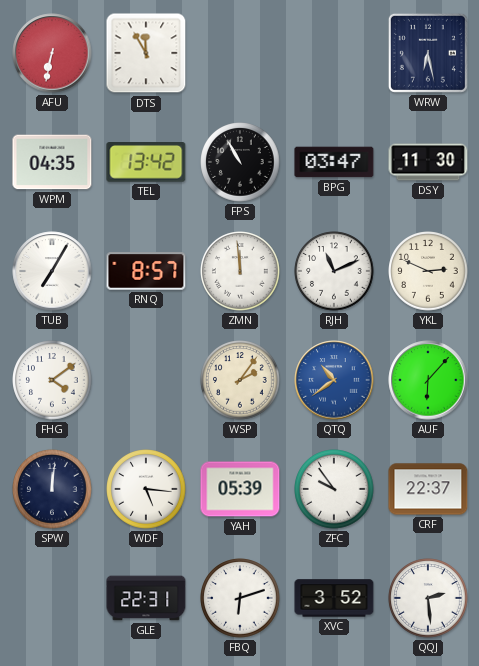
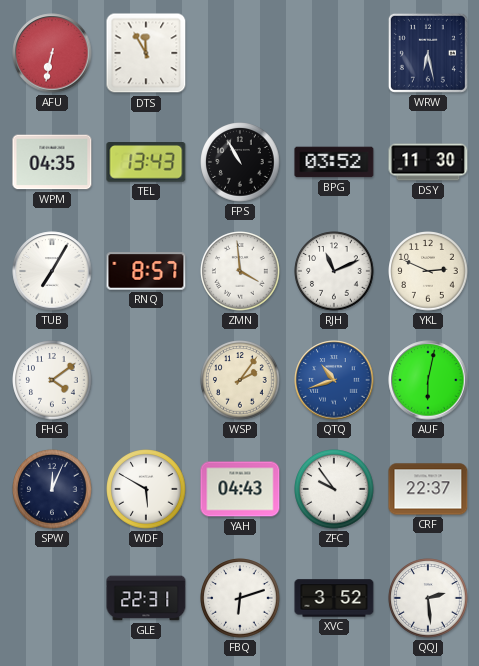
TEL: 13:42 -> 13:43 (146, 163)
BPG: 03:47 -> 03:52 (334, 162)
ZMN: 11:59 -> 3:59 (240, 271)
QTQ: 10:39 -> 10:42 (334, 380)
AUF: 6:07 -> 6:02 (428, 380)
SPW: 12:01 -> 12:04 (52, 489)
WDF: 5:16 -> 5:50 (146, 489)
YAH: 05:39 -> 04:43 (240, 489)
